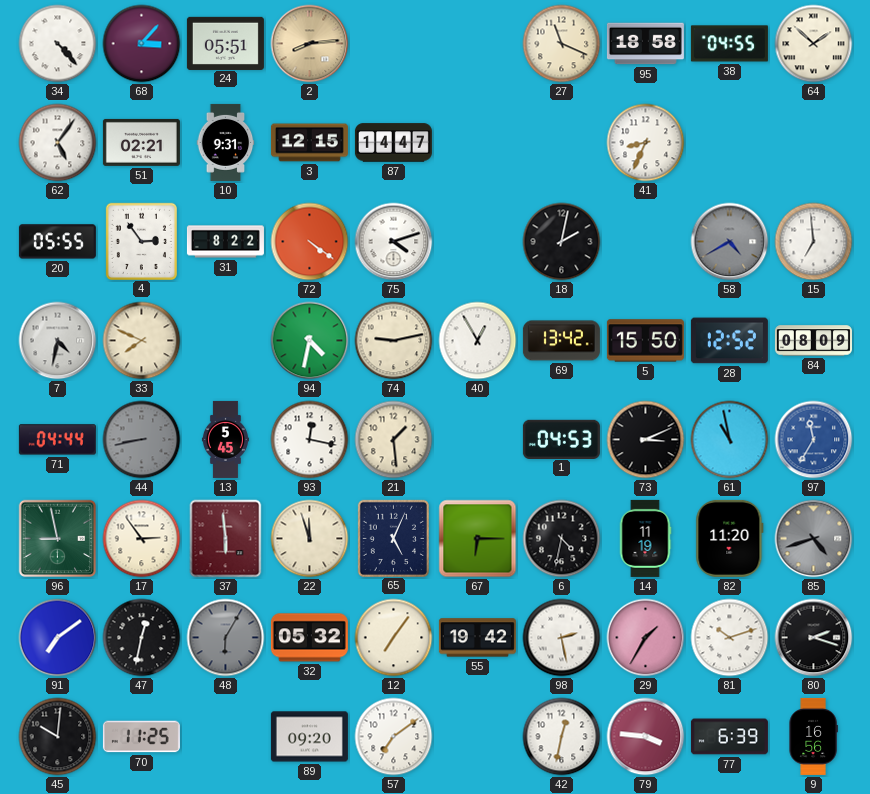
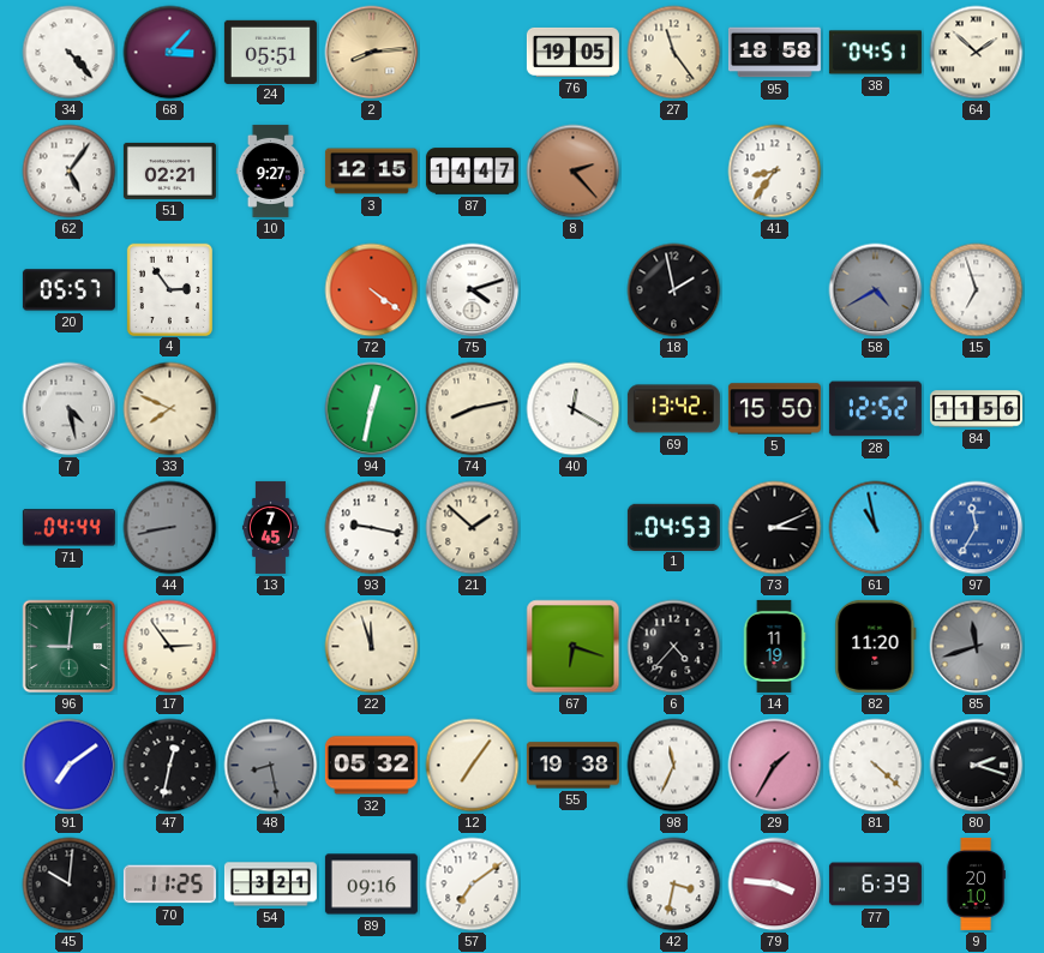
76: none -> 19:05 (572, 52)
27: 11:19 -> 11:24 (674, 53)
38: 04:55 -> 04:51 (875, 53)
10: 9:31 -> 9:27 (271, 170)
8: none -> 2:23 (574, 172)
41: 8:34 -> 8:36 (775, 172)
20: 05:55 -> 05:57 (68, 290)
31: 8:22 -> none (225, 242)
18: 2:02 -> 1:58 (674, 290)
15: 6:59 -> 6:57 (977, 290)
7: 4:32 -> 4:28 (70, 409)
94: 4:32 -> 12:32 (372, 409)
74: 9:13 -> 8:13 (473, 409)
40: 12:55 -> 12:20 (574, 409)
84: 08:09 -> 11:56 (976, 409)
13: 5:45 -> 7:45 (270, 527)
93: 12:17 -> 9:17 (372, 528)
21: 1:29 -> 1:52 (473, 528)
96: 8:58 -> 9:01 (70, 647)
37: 5:59 -> none (226, 539)
65: 5:04 -> none (393, 538)
67: 6:15 -> 6:18 (574, 647)
6: 4:32 -> 4:37 (674, 647)
85: 4:42 -> 11:42 (977, 647)
48: 6:05 -> 8:28 (271, 766)
55: 19:42 -> 19:38 (572, 766)
98: 2:28 -> 11:34 (674, 766)
81: 10:12 -> 4:22 (876, 766)
54: none -> 3:21 (270, 885)
89: 09:20 -> 09:16 (371, 885)
42: 12:32 -> 3:32 (674, 885)
9: 16:56 -> 20:10 (976, 883)
